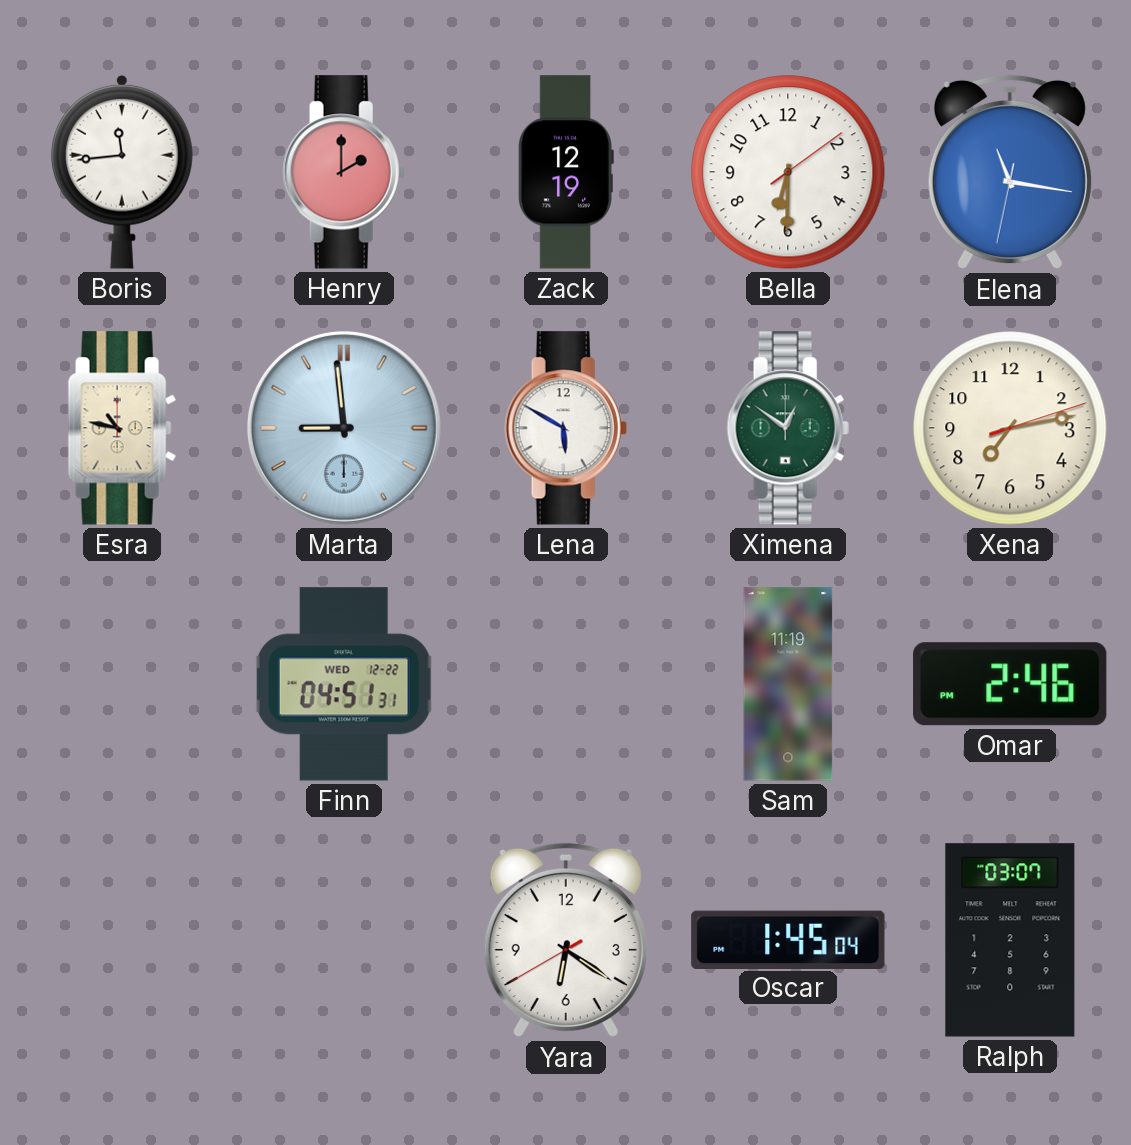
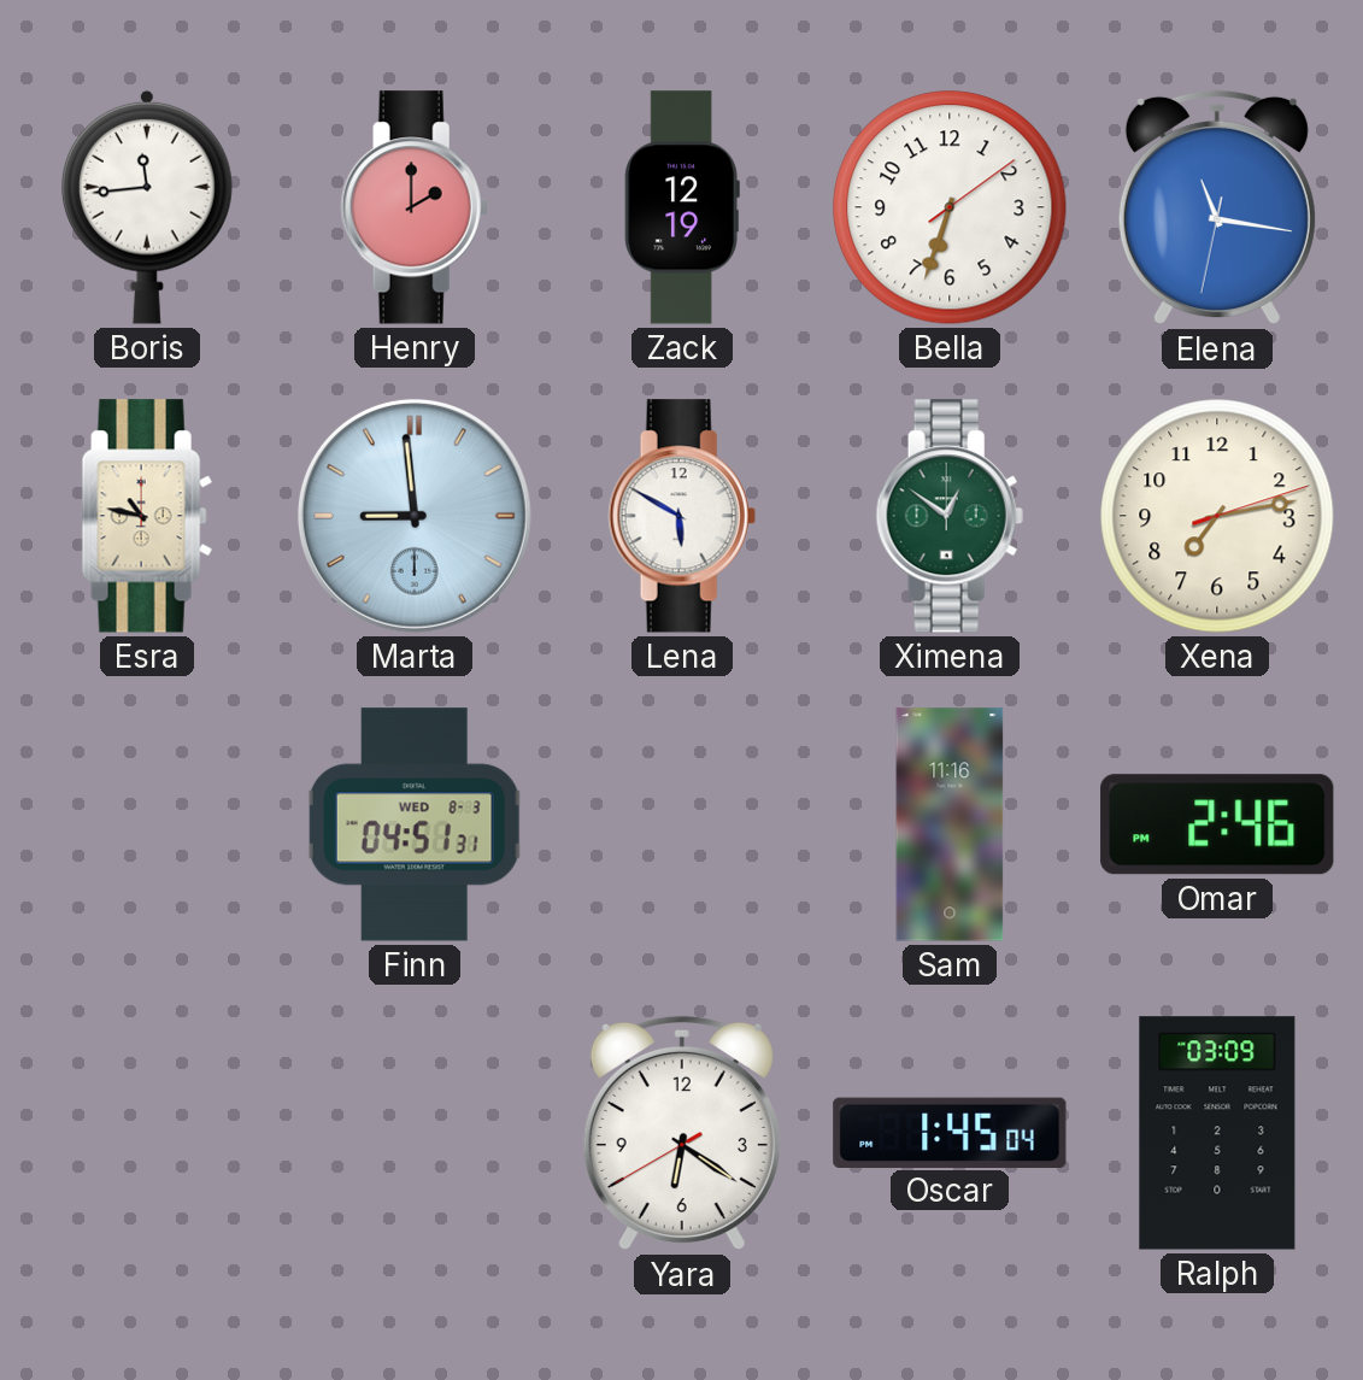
Bella: 6:30 -> 6:33 (950, 207)
Finn date: WED 12-22 -> WED 8-3 (415, 824)
Sam: 11:19 -> 11:16 (950, 824)
Ralph: 03:07 -> 03:09 (1217, 1133)
